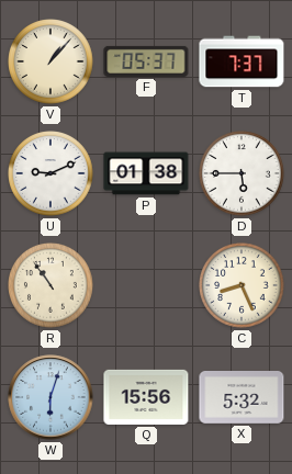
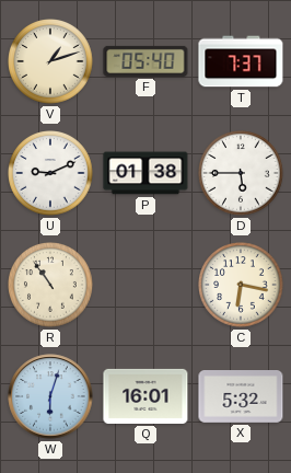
V: 1:07 -> 1:12 (50, 61)
F: 05:37 -> 05:40 (145, 61)
C: 8:26 -> 6:17 (241, 285)
Q: 15:56 -> 16:01 (145, 396)
